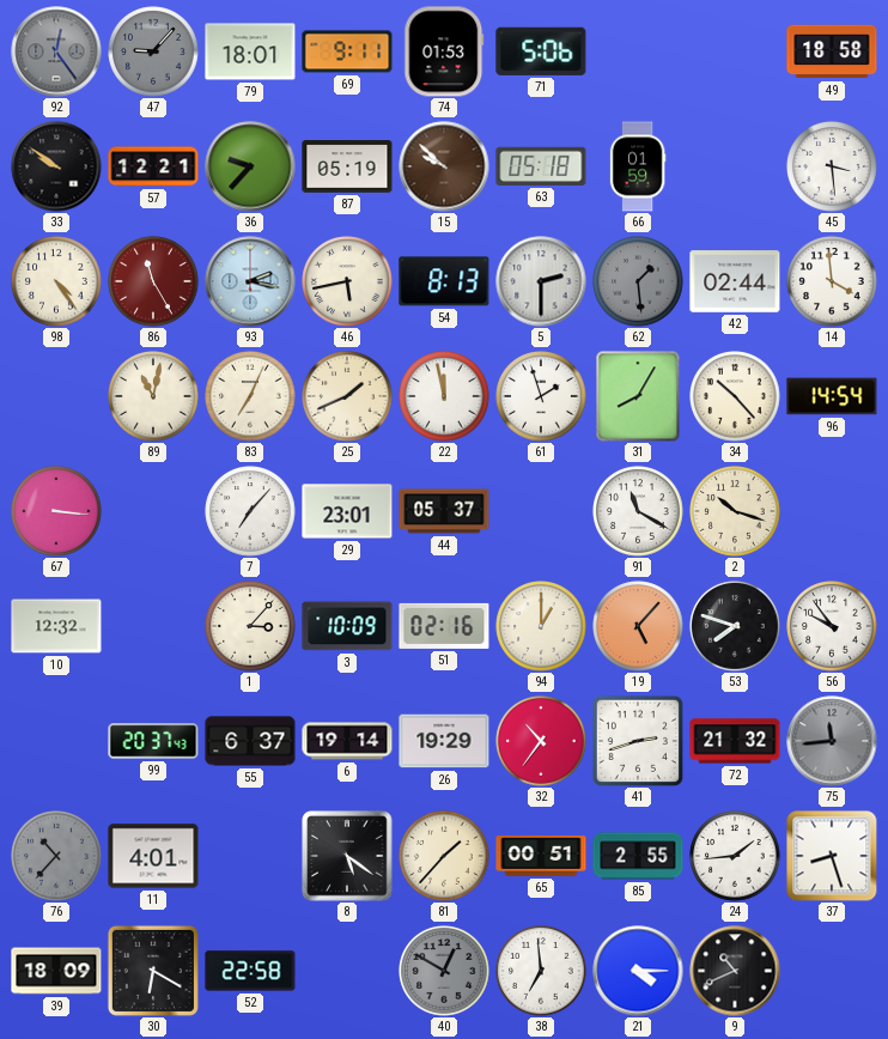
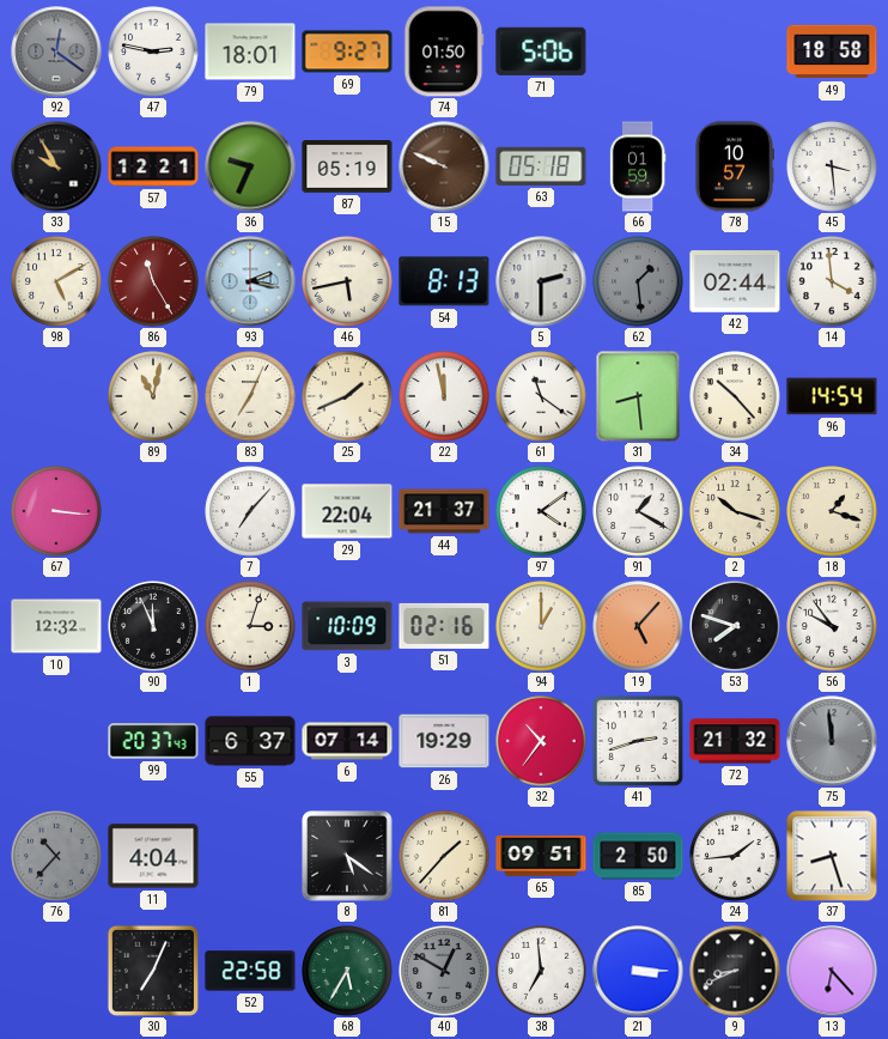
92: 12:24 -> 12:21 (56, 51)
47: 9:07 -> 2:47 (153, 51)
47 dial: grey -> white (153, 51)
69: 9:11 -> 9:27 (347, 51)
74: 01:53 -> 01:50 (444, 51)
33: 9:51 -> 9:55 (56, 166)
36: 9:37 -> 9:34 (250, 166)
15: 9:52 -> 9:49 (444, 166)
78: none -> 10:57 (734, 166)
98: 4:24 -> 5:10 (56, 281)
61: 1:57 -> 11:21 (541, 396)
31: 8:05 -> 8:29 (638, 396)
29: 23:01 -> 22:04 (347, 511)
44: 05:37 -> 21:37 (444, 511)
97: none -> 4:09 (541, 511)
91: 11:20 -> 1:20 (638, 511)
18: none -> 1:18 (832, 511)
90: none -> 11:56 (153, 626)
1: 3:07 -> 3:03 (250, 626)
6: 19:14 -> 07:14 (347, 741)
75: 11:44 -> 11:59 (832, 741)
11: 4:01 -> 4:04 (153, 856)
65: 00:51 -> 09:51 (541, 857)
85: 2:55 -> 2:50 (638, 856)
39: 18:09 -> none (56, 971)
30: 6:20 -> 7:04 (153, 971)
68: none -> 5:35 (347, 971)
21: 4:15 -> 3:15 (638, 971)
9: 10:41 -> 8:41 (735, 971)
13: none -> 6:23 (832, 971)
